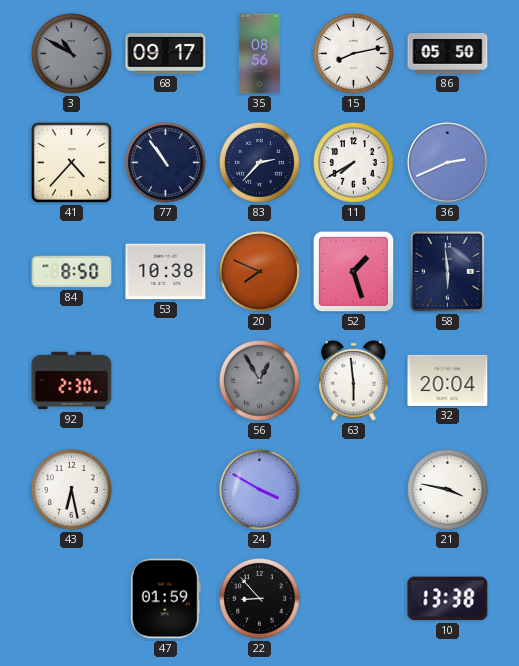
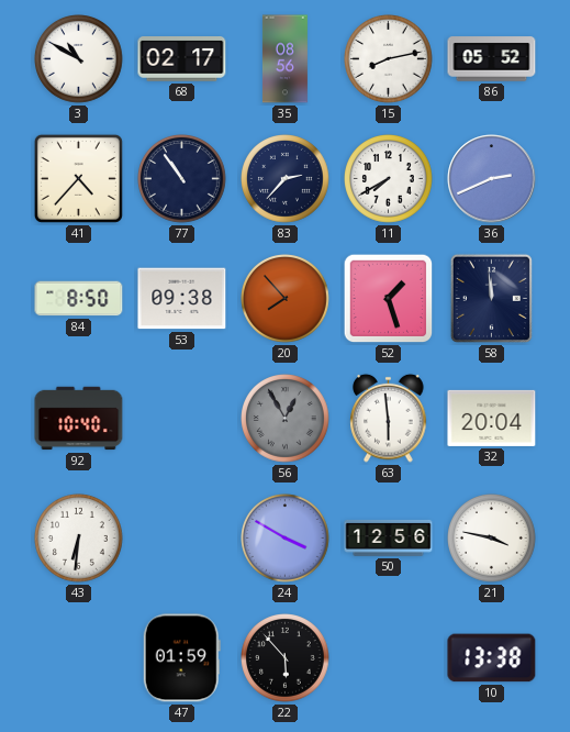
3 dial: grey -> white (79, 59)
68: 09:17 -> 02:17 (182, 59)
86: 05:50 -> 05:52 (492, 59)
53: 10:38 -> 09:38 (182, 299)
20: 7:49 -> 7:53 (286, 299)
58: 5:59 -> 11:59 (491, 298)
92: 2:30 -> 10:40 (79, 419)
43: 6:28 -> 6:31 (79, 539)
50: none -> 12:56 (389, 537)
22: 8:53 -> 5:53 (286, 658)
